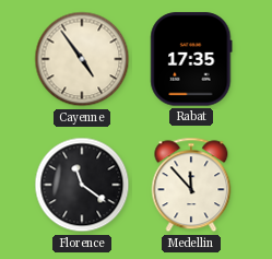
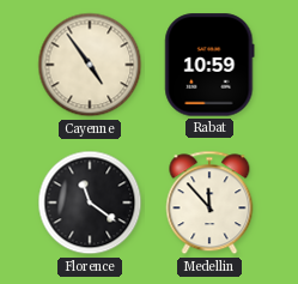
Rabat: 17:35 -> 10:59 (209, 65)
